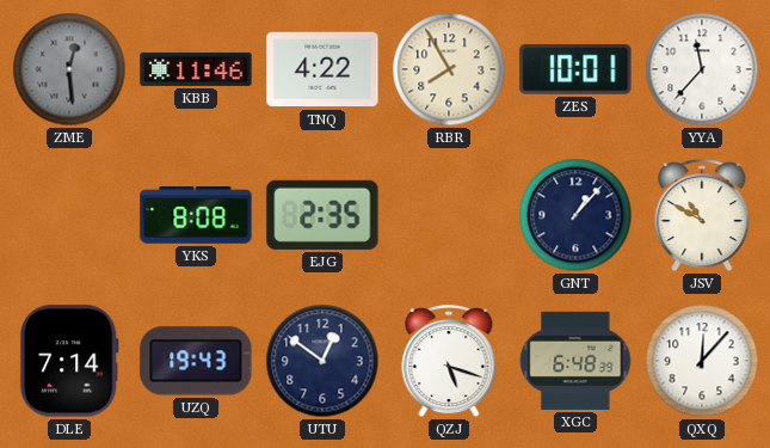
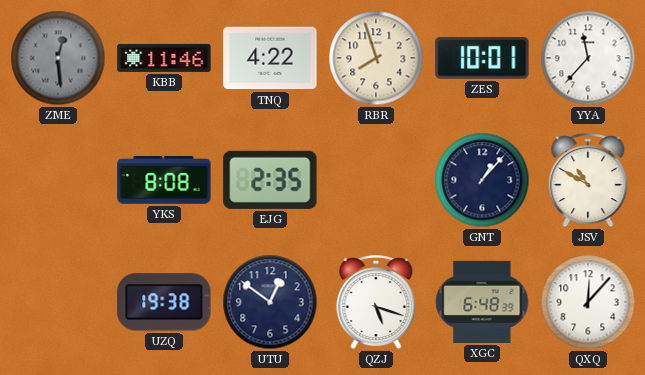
RBR: 7:55 -> 7:57 (376, 58)
DLE: 7:14 -> none (69, 361)
UZQ: 19:43 -> 19:38 (164, 302)
